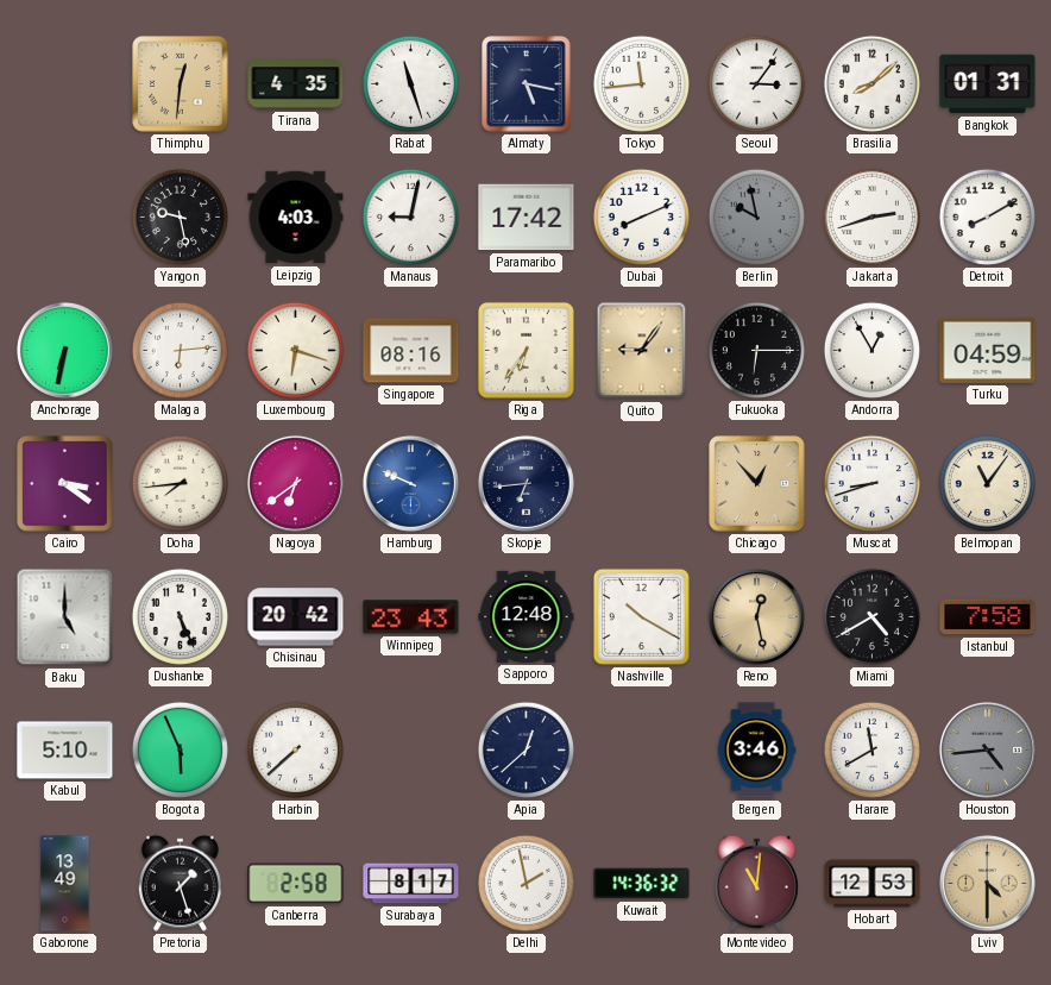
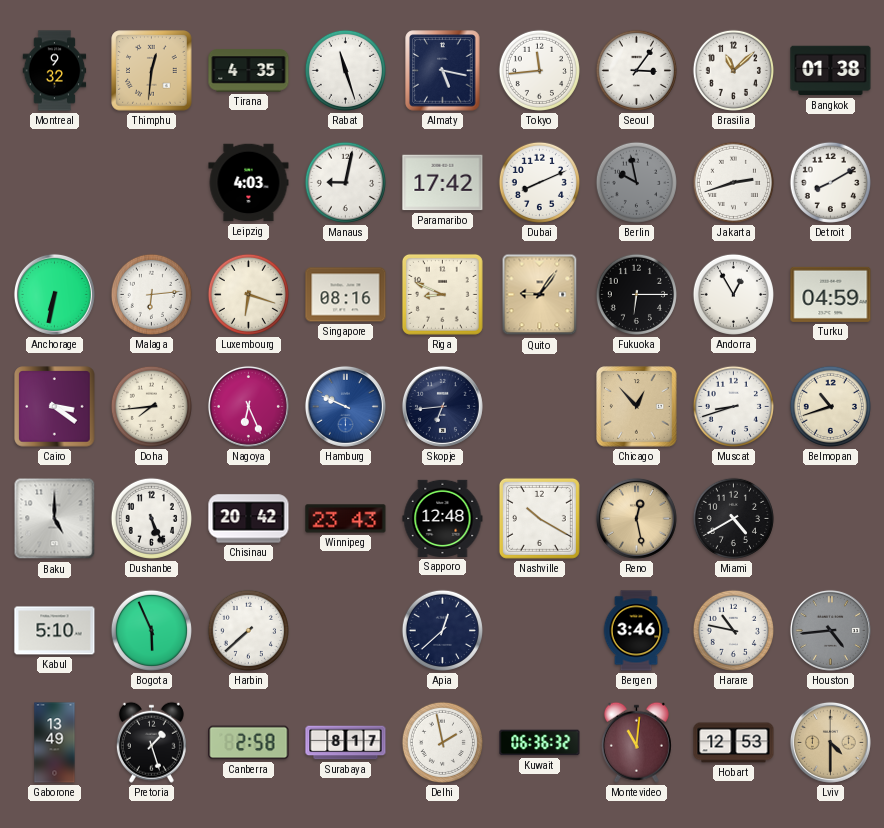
Montreal: none -> 9:32 (55, 71)
Brasilia: 8:08 -> 11:08 (733, 70)
Bangkok: 01:31 -> 01:38 (831, 71)
Yangon: 9:28 -> none (180, 217)
Riga: 6:36 -> 8:49 (442, 294)
Nagoya: 6:39 -> 6:26 (248, 406)
Belmopan: 11:06 -> 10:42 (830, 406)
Istanbul: 7:58 -> none (988, 617)
Harare: 11:40 -> 10:47 (733, 630)
Kuwait: 14:36 -> 06:36 (540, 743)
